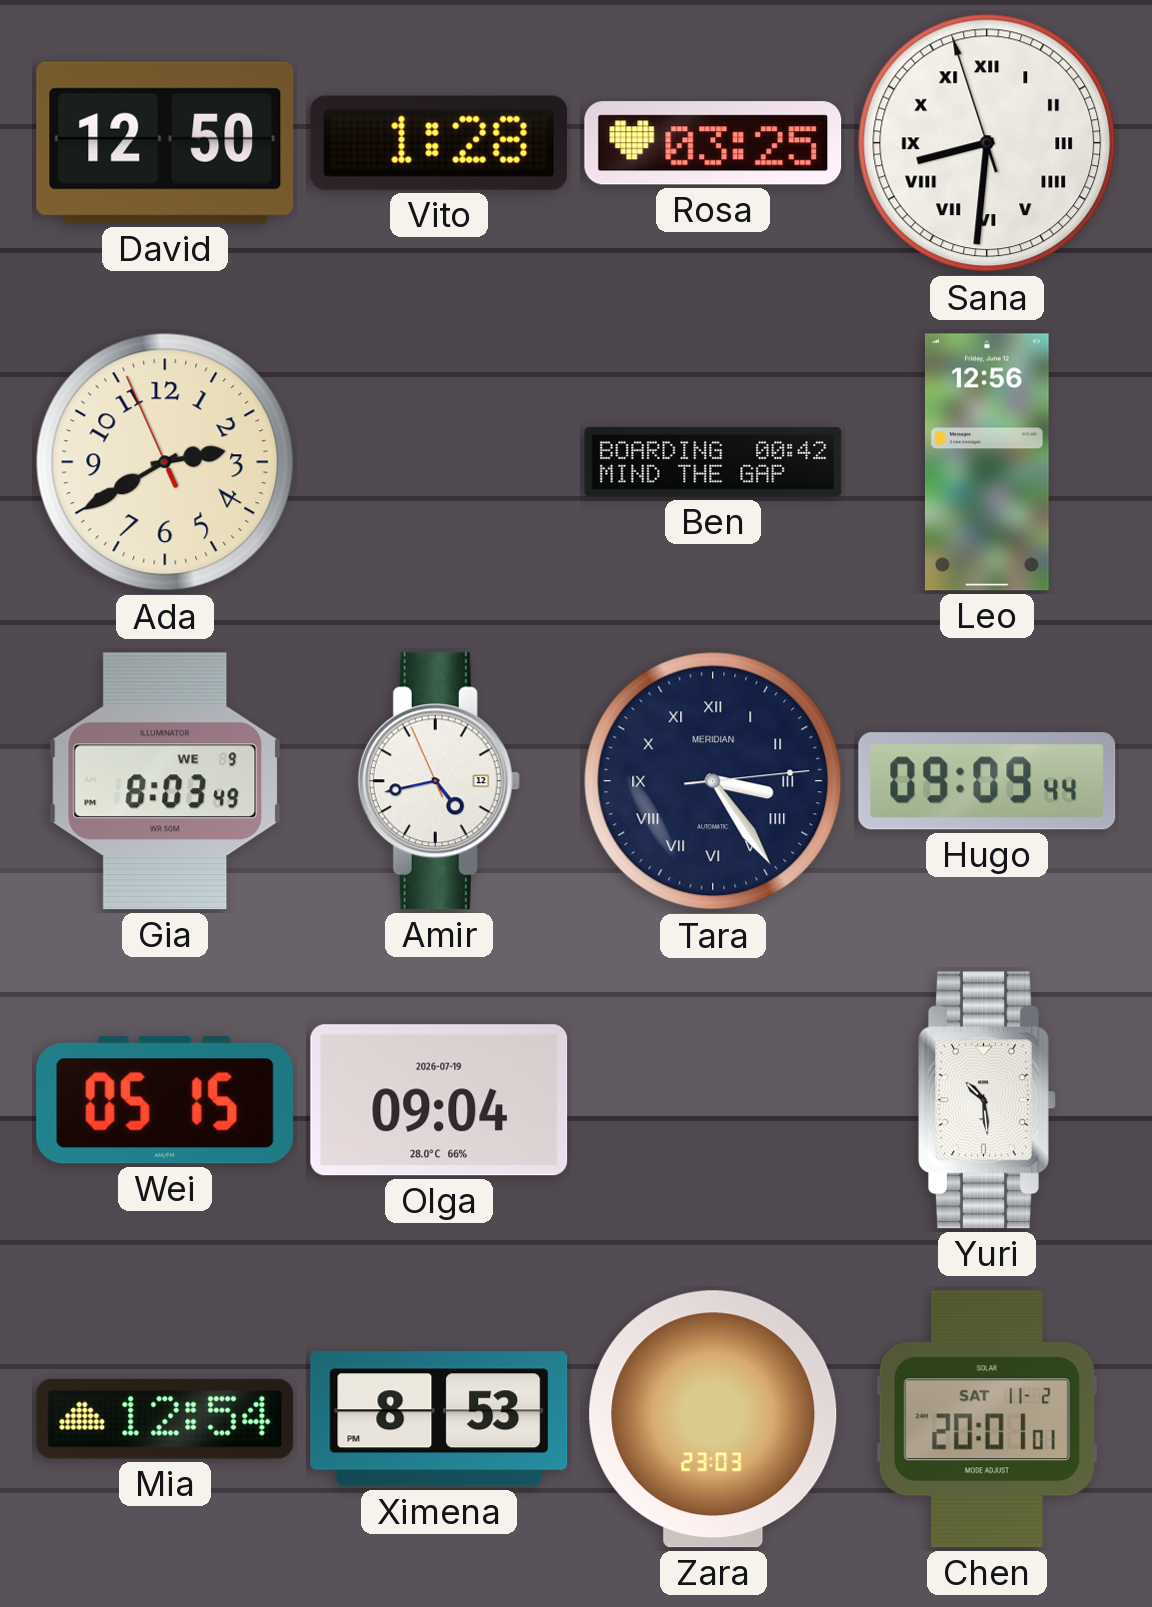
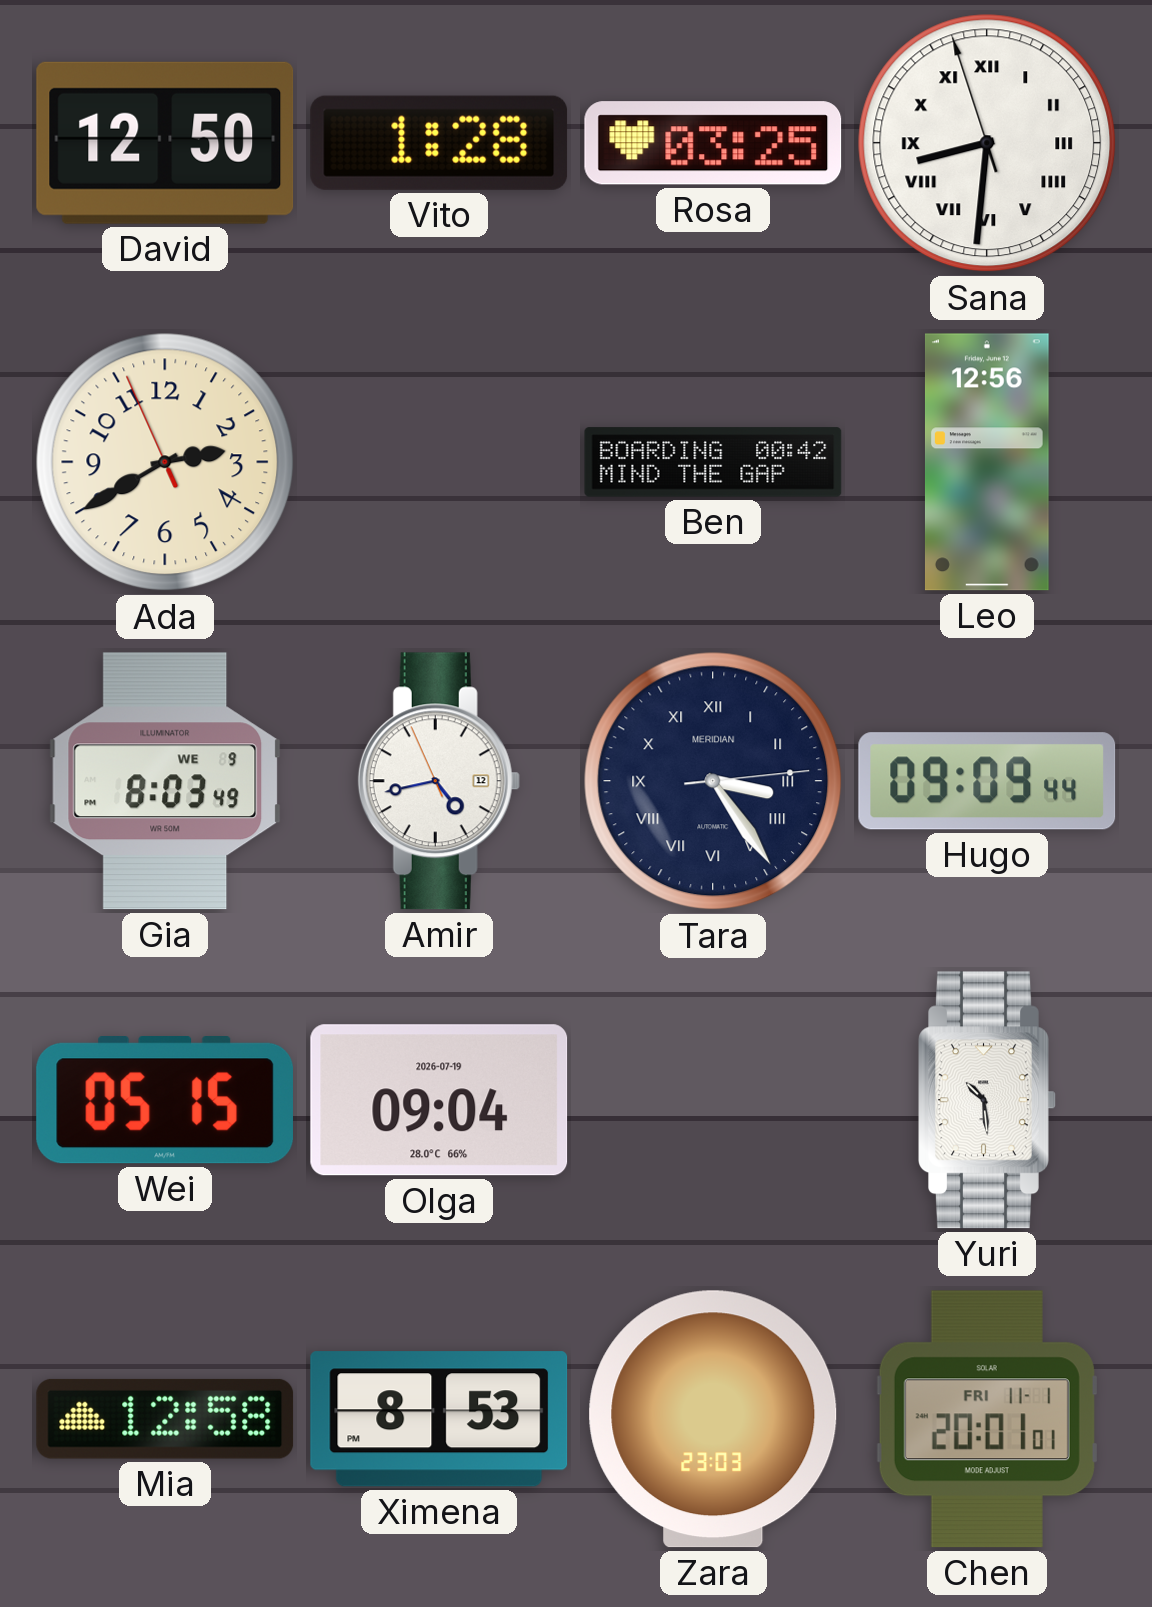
Mia: 12:54 -> 12:58 (165, 1419)
Chen date: SAT 11-2 -> FRI 11-1 (987, 1419)
